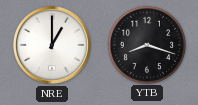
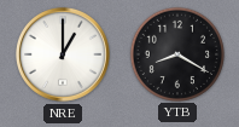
YTB: 8:18 -> 8:20 (176, 53)
